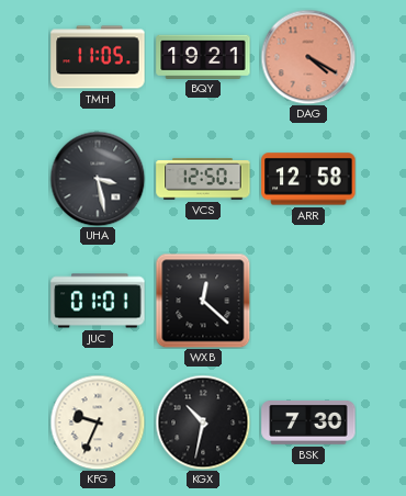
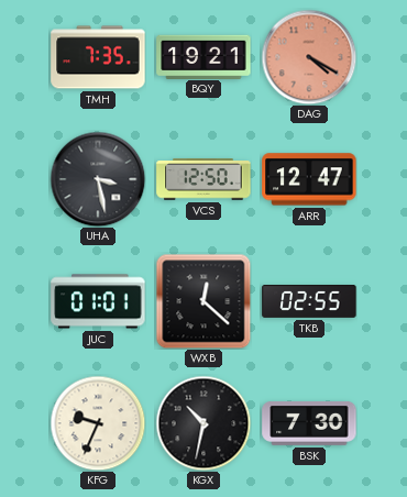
TMH: 11:05 -> 7:35 (98, 57)
ARR: 12:58 -> 12:47 (309, 179)
TKB: none -> 02:55 (309, 302)
